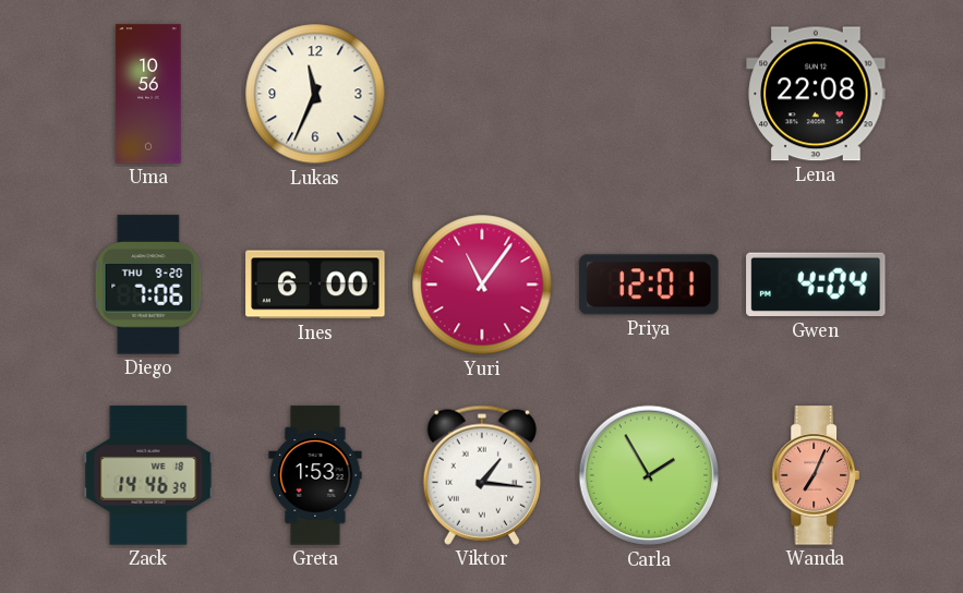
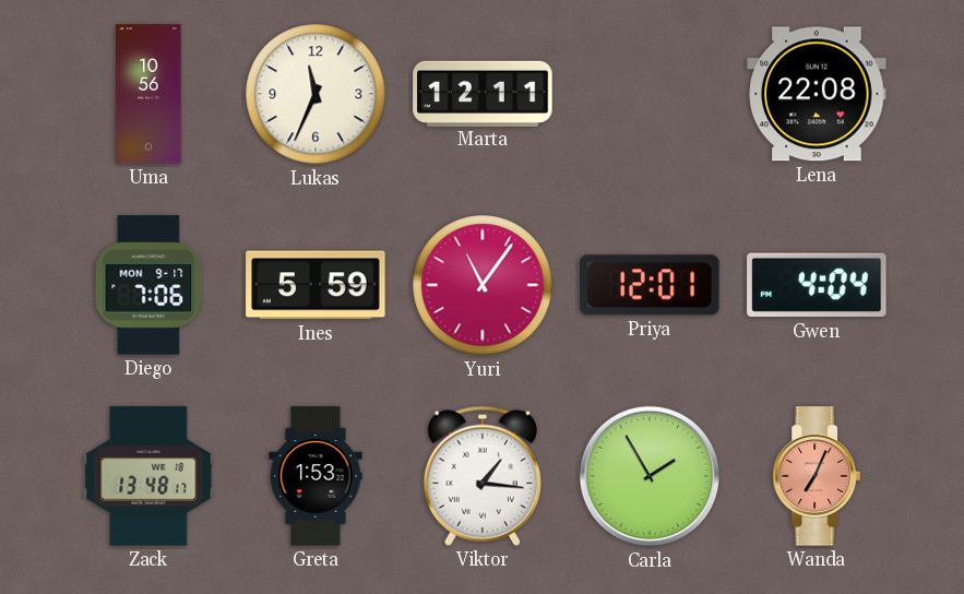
Marta: none -> 12:11 (483, 93)
Diego date: THU 9-20 -> MON 9-17 (148, 285)
Ines: 6:00 -> 5:59 (316, 285)
Zack: 14:46 -> 13:48 (148, 476)
